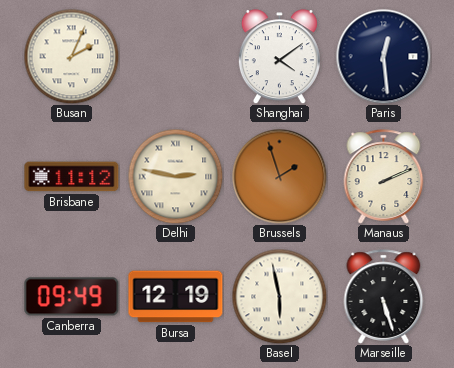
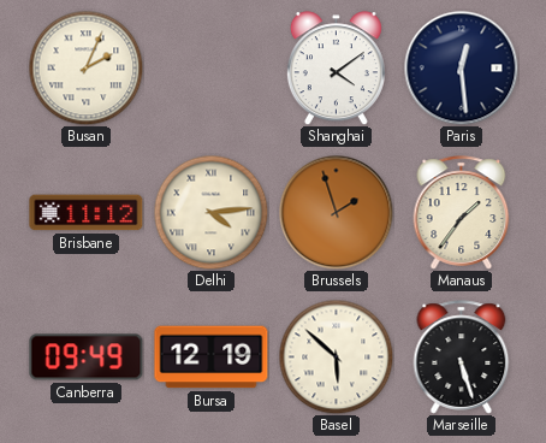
Delhi: 2:47 -> 4:14 (210, 212)
Manaus: 2:11 -> 1:36 (462, 213)
Basel: 5:58 -> 5:52 (336, 356)
